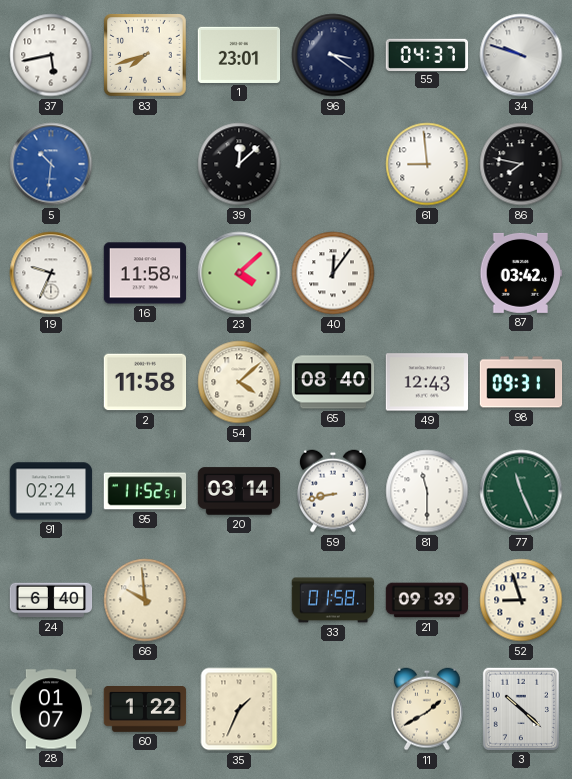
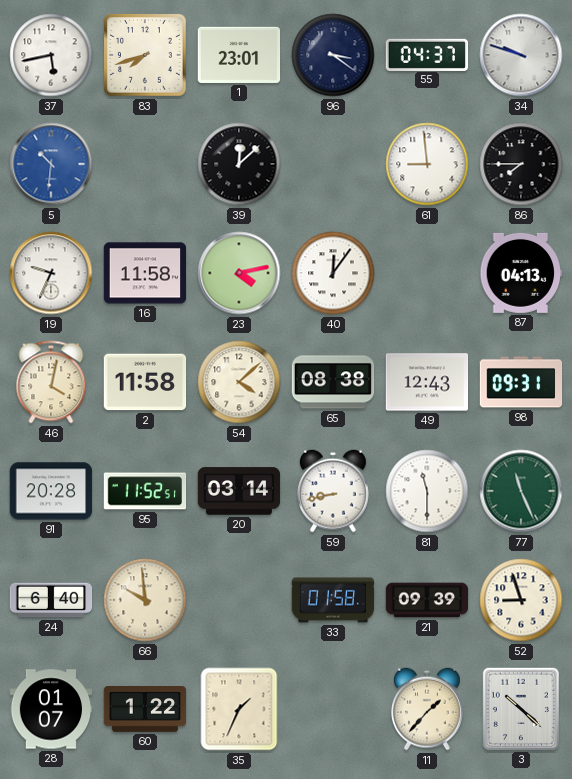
86: 7:47 -> 7:45 (521, 164)
23: 4:08 -> 4:13 (239, 273)
87: 03:42 -> 04:13 (521, 273)
46: none -> 4:02 (51, 382)
65: 08:40 -> 08:38 (333, 382)
91: 02:24 -> 20:28 (51, 491)
11: 1:40 -> 1:37 (428, 709)
